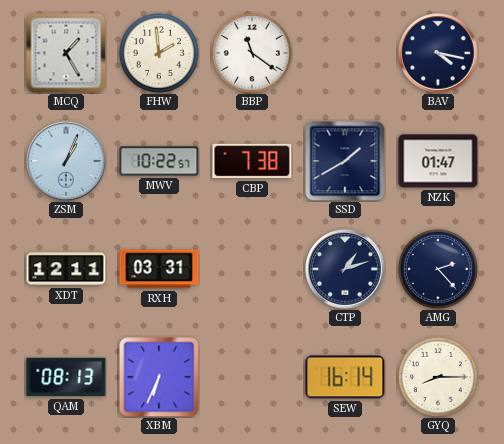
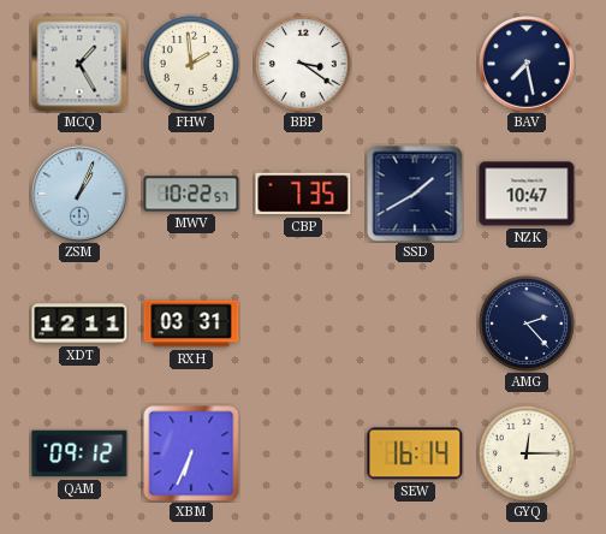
BBP: 11:21 -> 3:21 (303, 64)
BAV: 4:17 -> 7:28 (527, 64)
CBP: 7:38 -> 7:35 (303, 194)
NZK: 01:47 -> 10:47 (527, 194)
CTP: 1:12 -> none (345, 269)
QAM: 08:13 -> 09:12 (79, 453)
GYQ: 8:15 -> 12:15 (527, 453)
